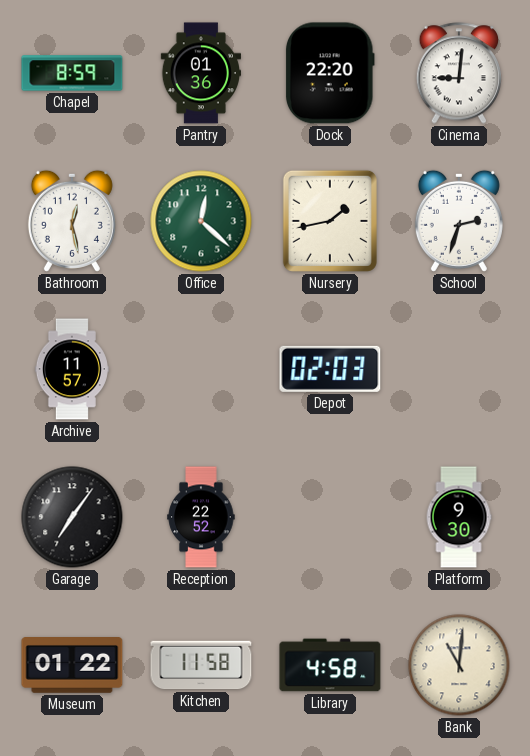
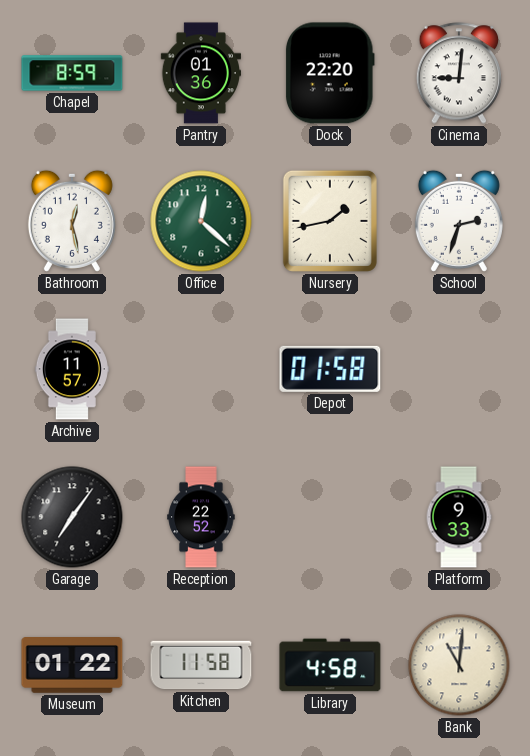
Depot: 02:03 -> 01:58 (330, 369)
Platform: 9:30 -> 9:33 (459, 517)
